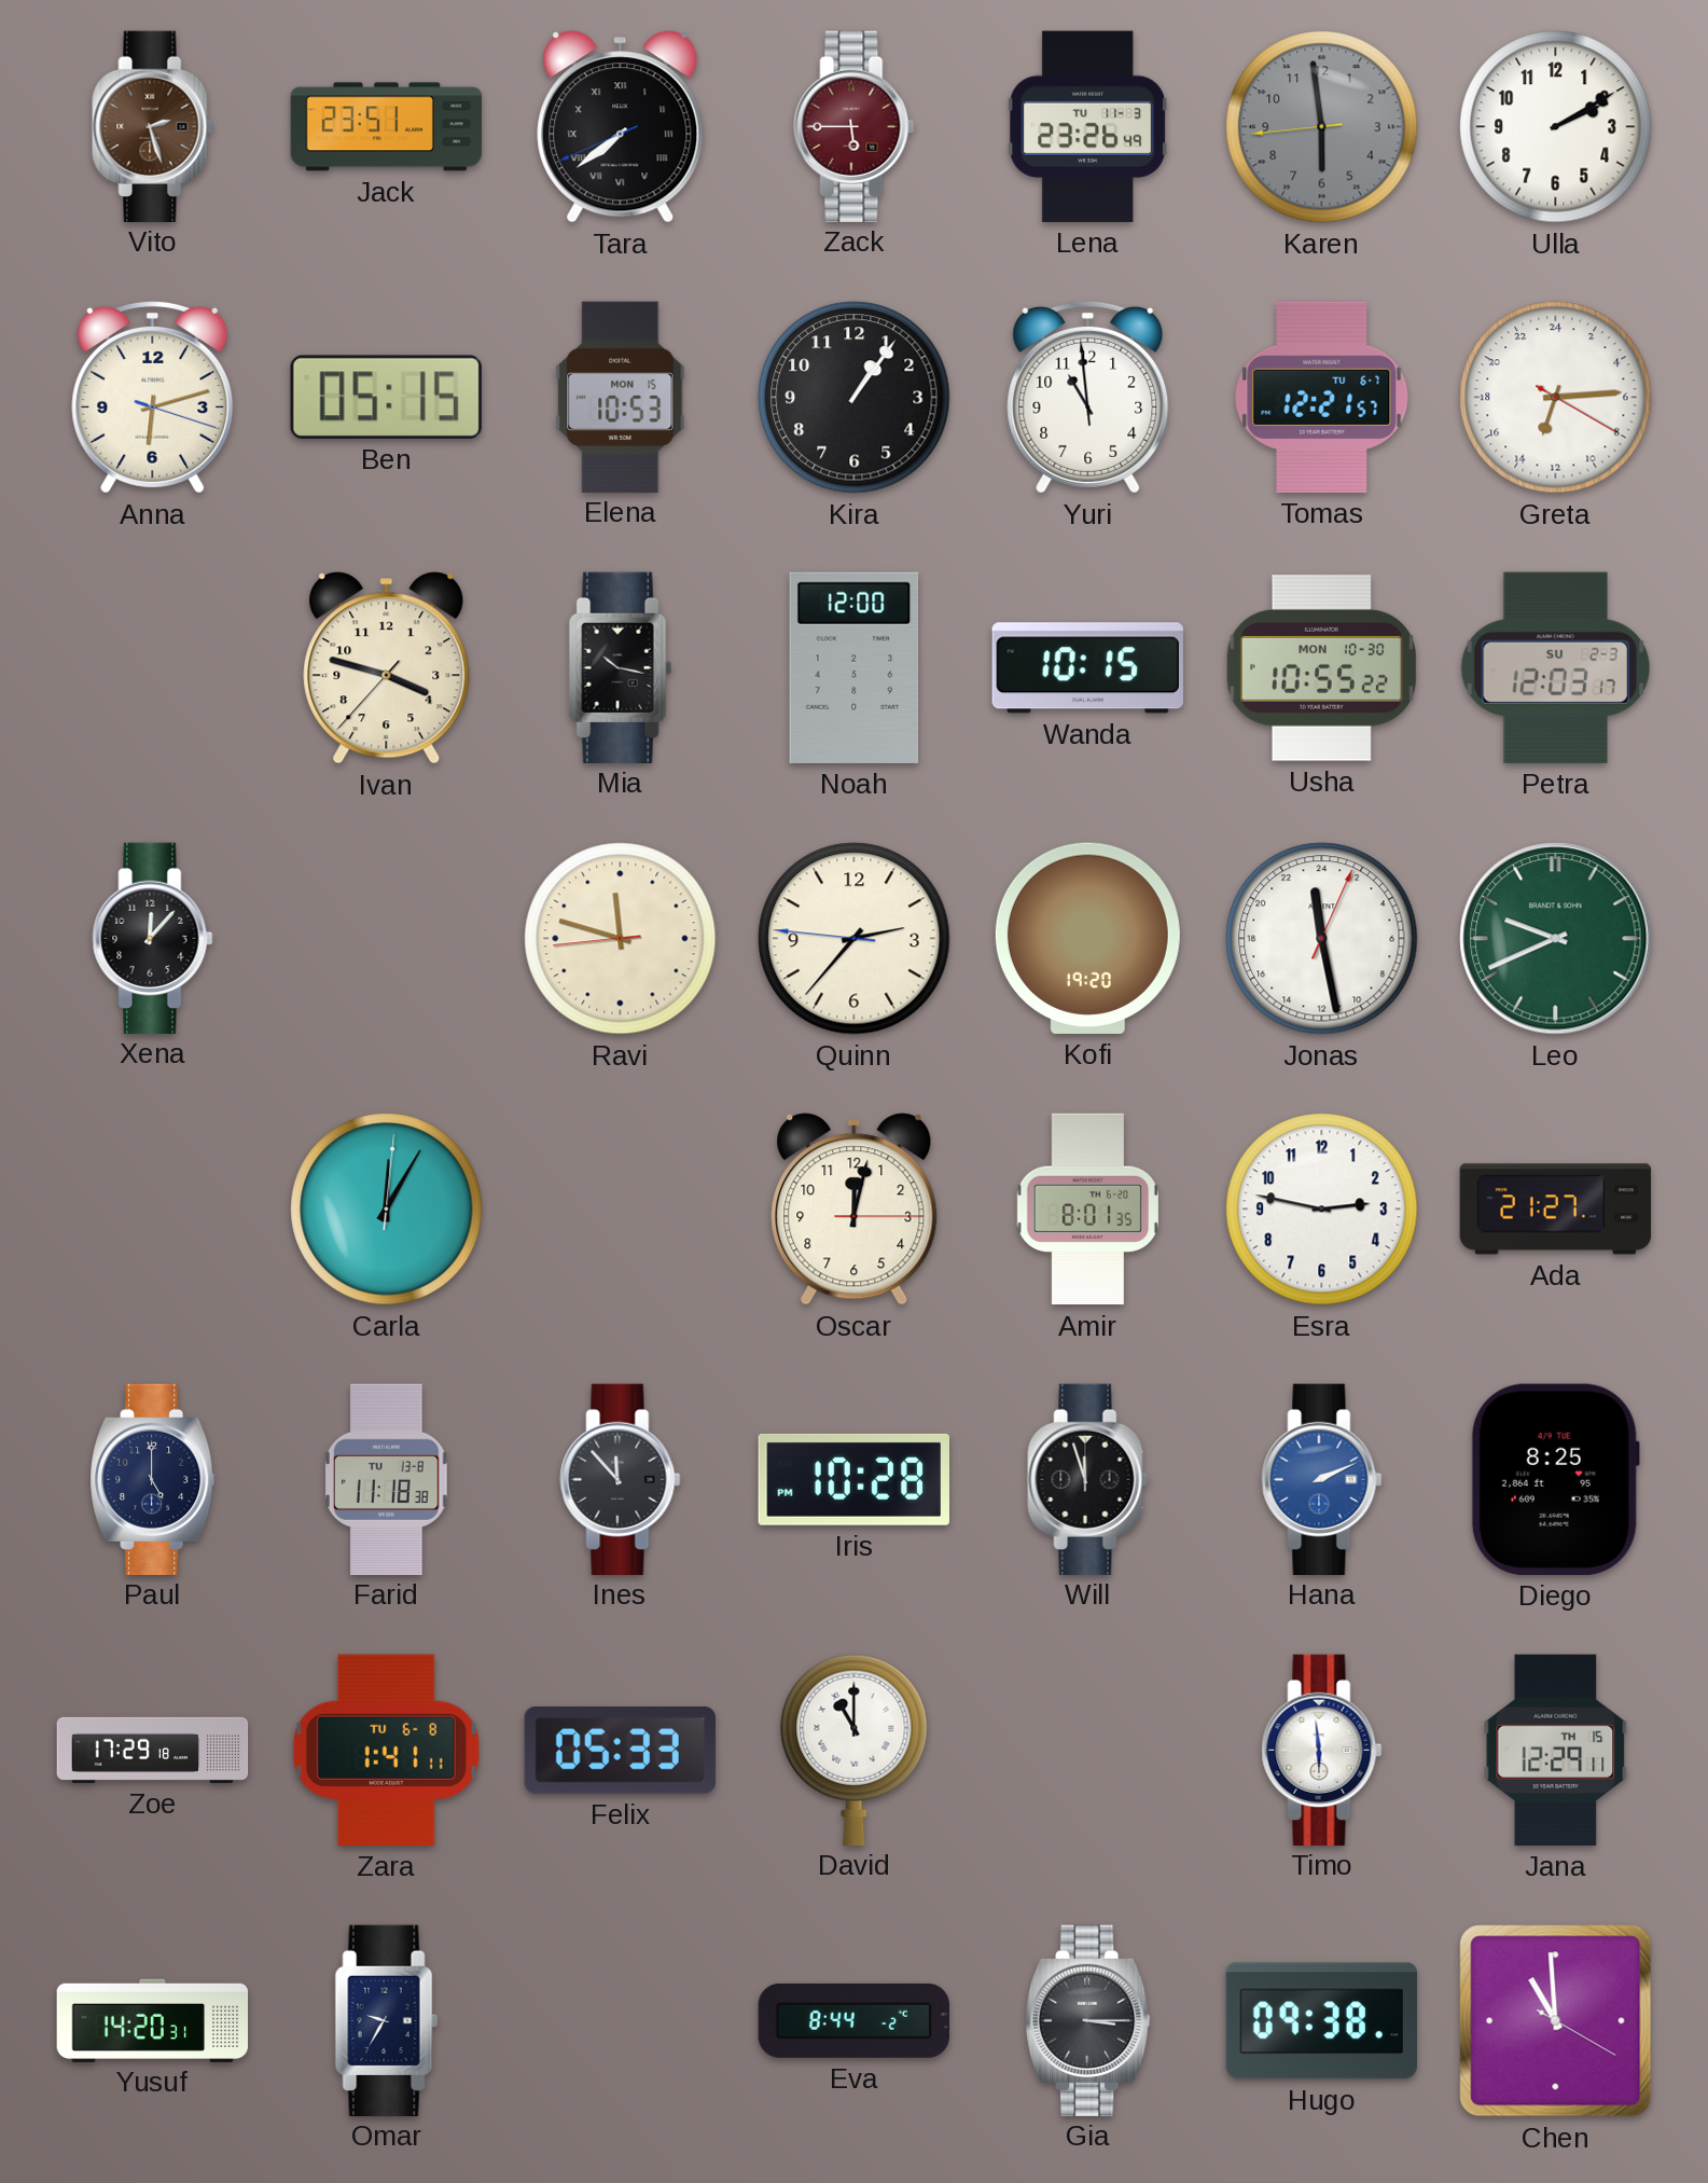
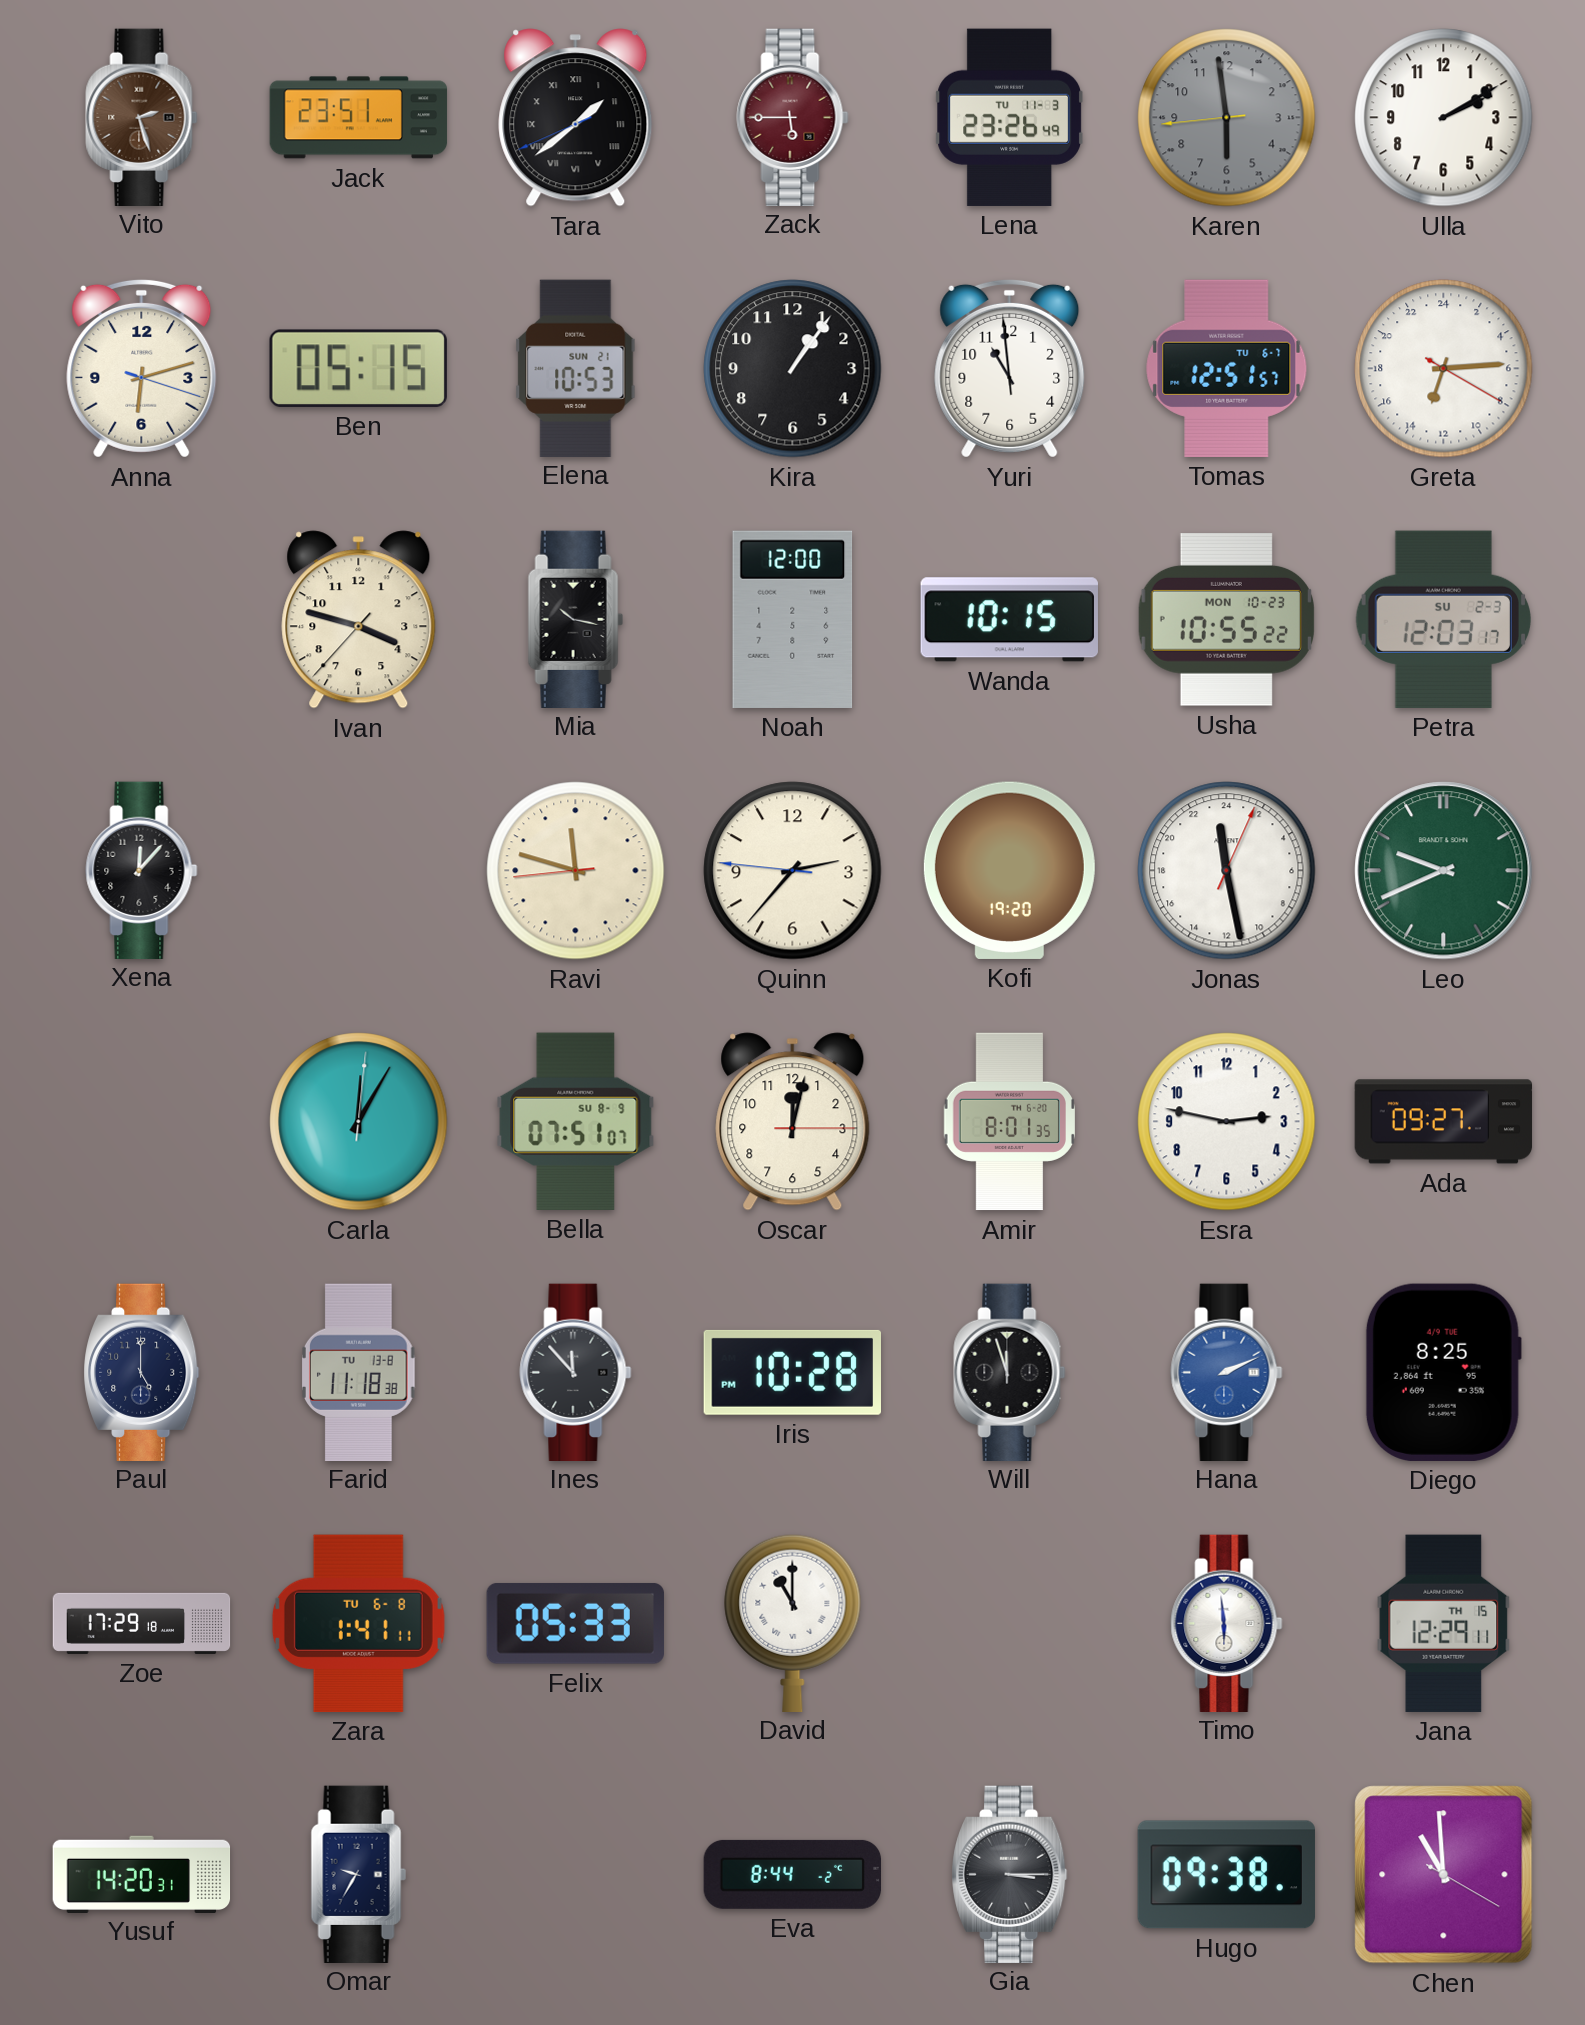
Tara: 7:38 -> 1:38 (576, 118)
Elena date: MON 15 -> SUN 21 (576, 368)
Tomas: 12:21 -> 12:51 (1227, 368)
Usha date: MON 10-30 -> MON 10-23 (1226, 620)
Bella: none -> 07:51 (576, 1121)
Ada: 21:27 -> 09:27 (1444, 1122)
